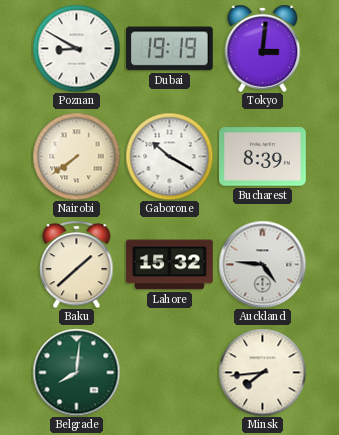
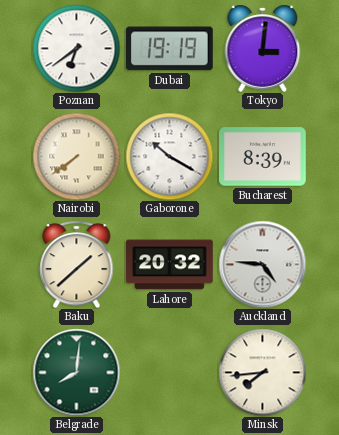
Poznan: 8:50 -> 6:39 (76, 48)
Lahore: 15:32 -> 20:32 (170, 265)
